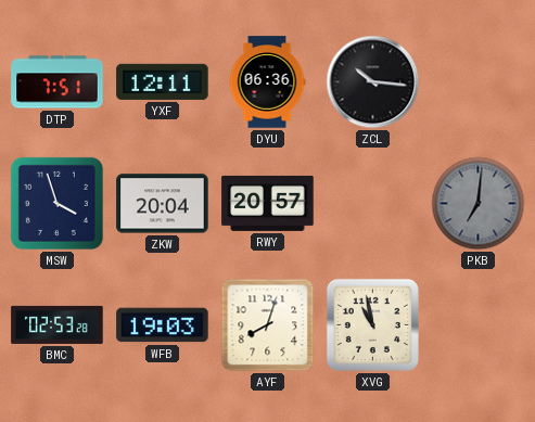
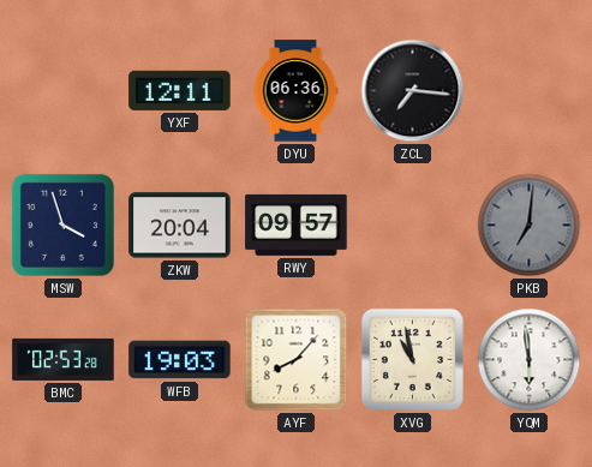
DTP: 7:51 -> none (58, 82)
ZCL: 10:16 -> 7:16 (413, 91)
RWY: 20:57 -> 09:57 (297, 224)
AYF: 8:03 -> 8:07 (297, 360)
YQM: none -> 5:59 (530, 360)
